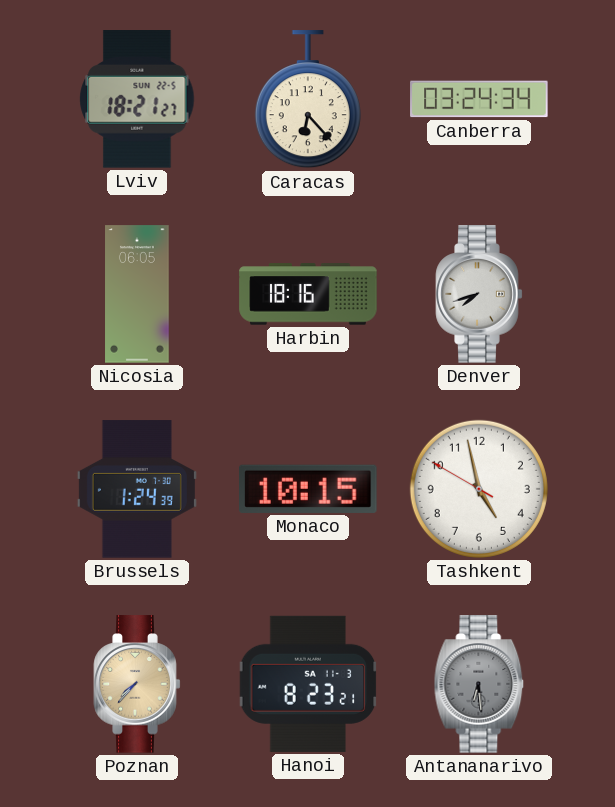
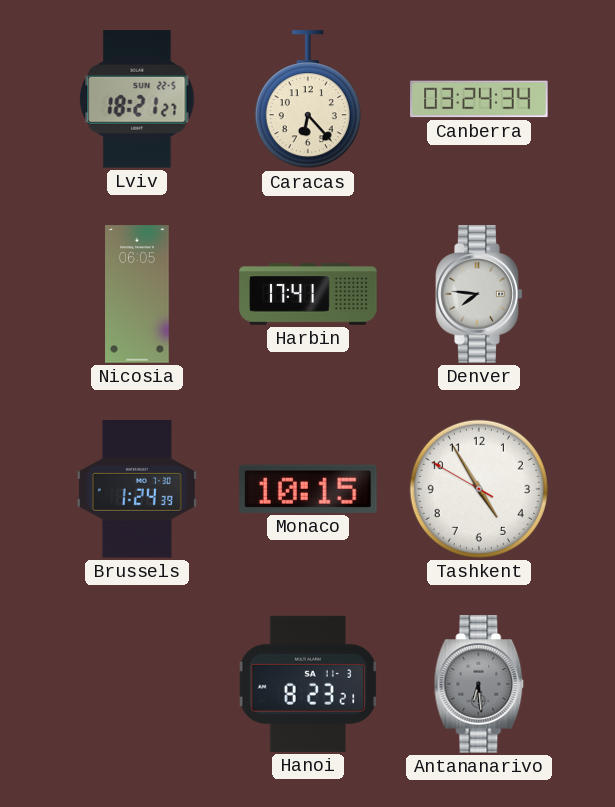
Harbin: 18:16 -> 17:41 (308, 294)
Denver: 7:42 -> 7:46 (479, 294)
Tashkent: 4:57 -> 4:54 (479, 489)
Poznan: 7:37 -> none (137, 684)
